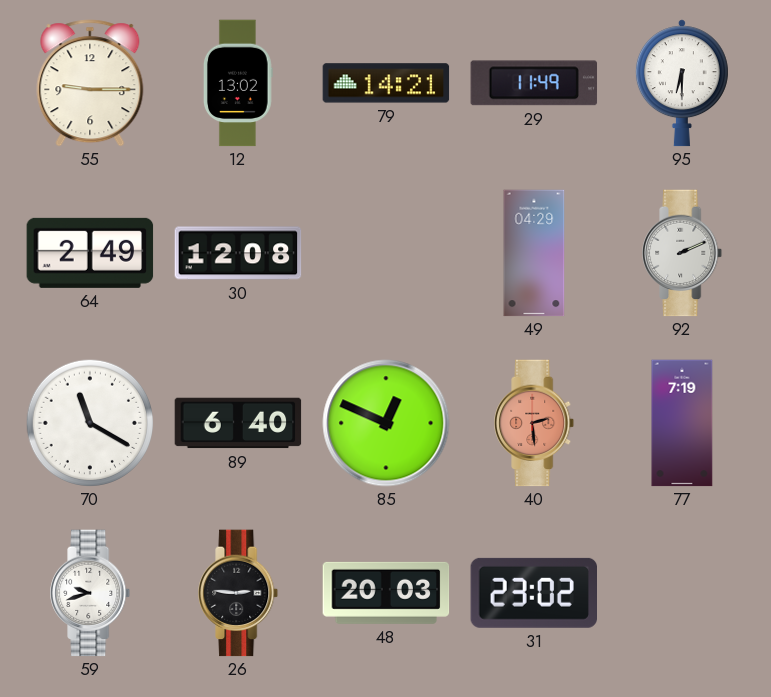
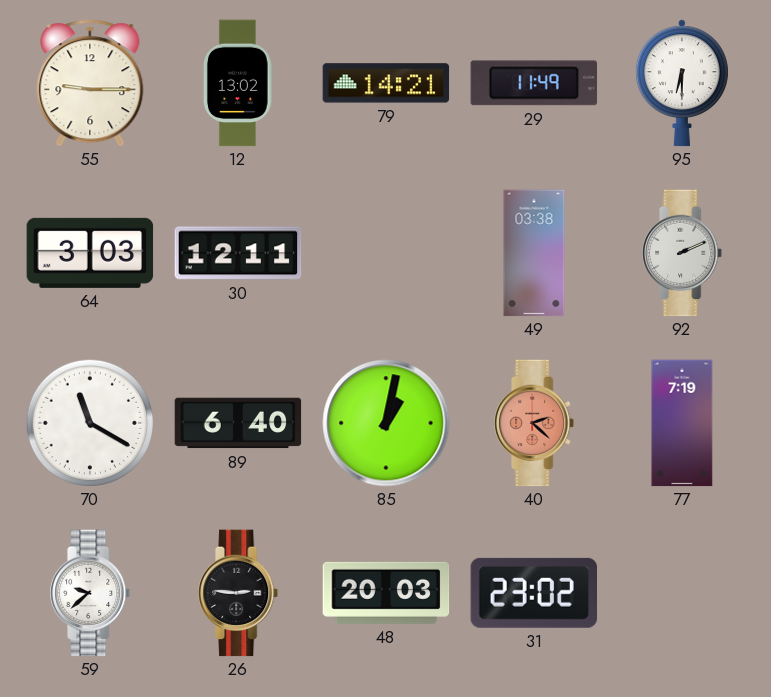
64: 2:49 -> 3:03 (90, 253)
30: 12:08 -> 12:11 (238, 253)
49: 04:29 -> 03:38 (534, 253)
85: 12:49 -> 1:02 (386, 423)
40: 2:29 -> 2:22 (535, 423)
59: 9:42 -> 9:38 (91, 593)
